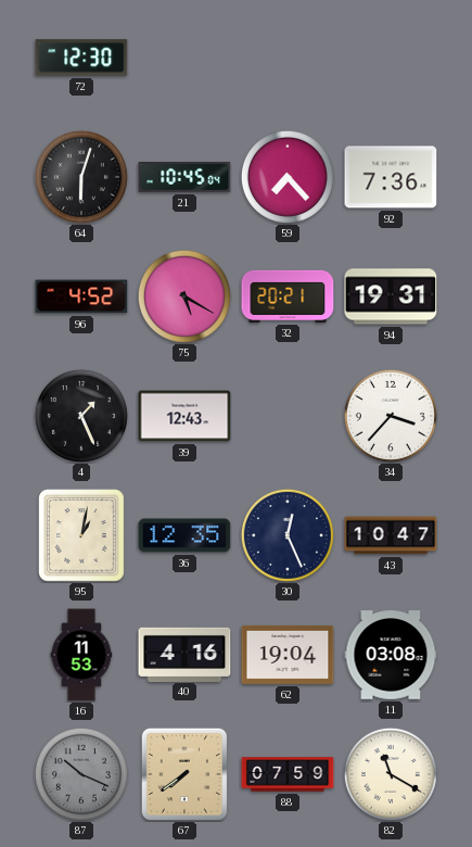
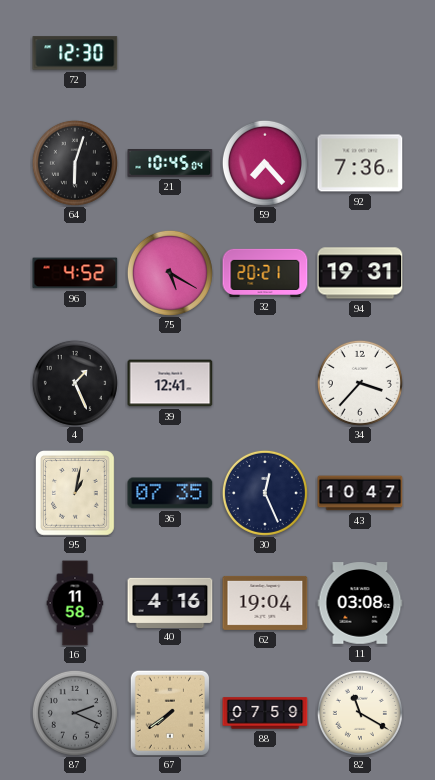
39: 12:43 -> 12:41 (170, 383)
36: 12:35 -> 07:35 (170, 493)
16: 11:53 -> 11:58 (75, 603)
87: 10:19 -> 2:19 (75, 713)
